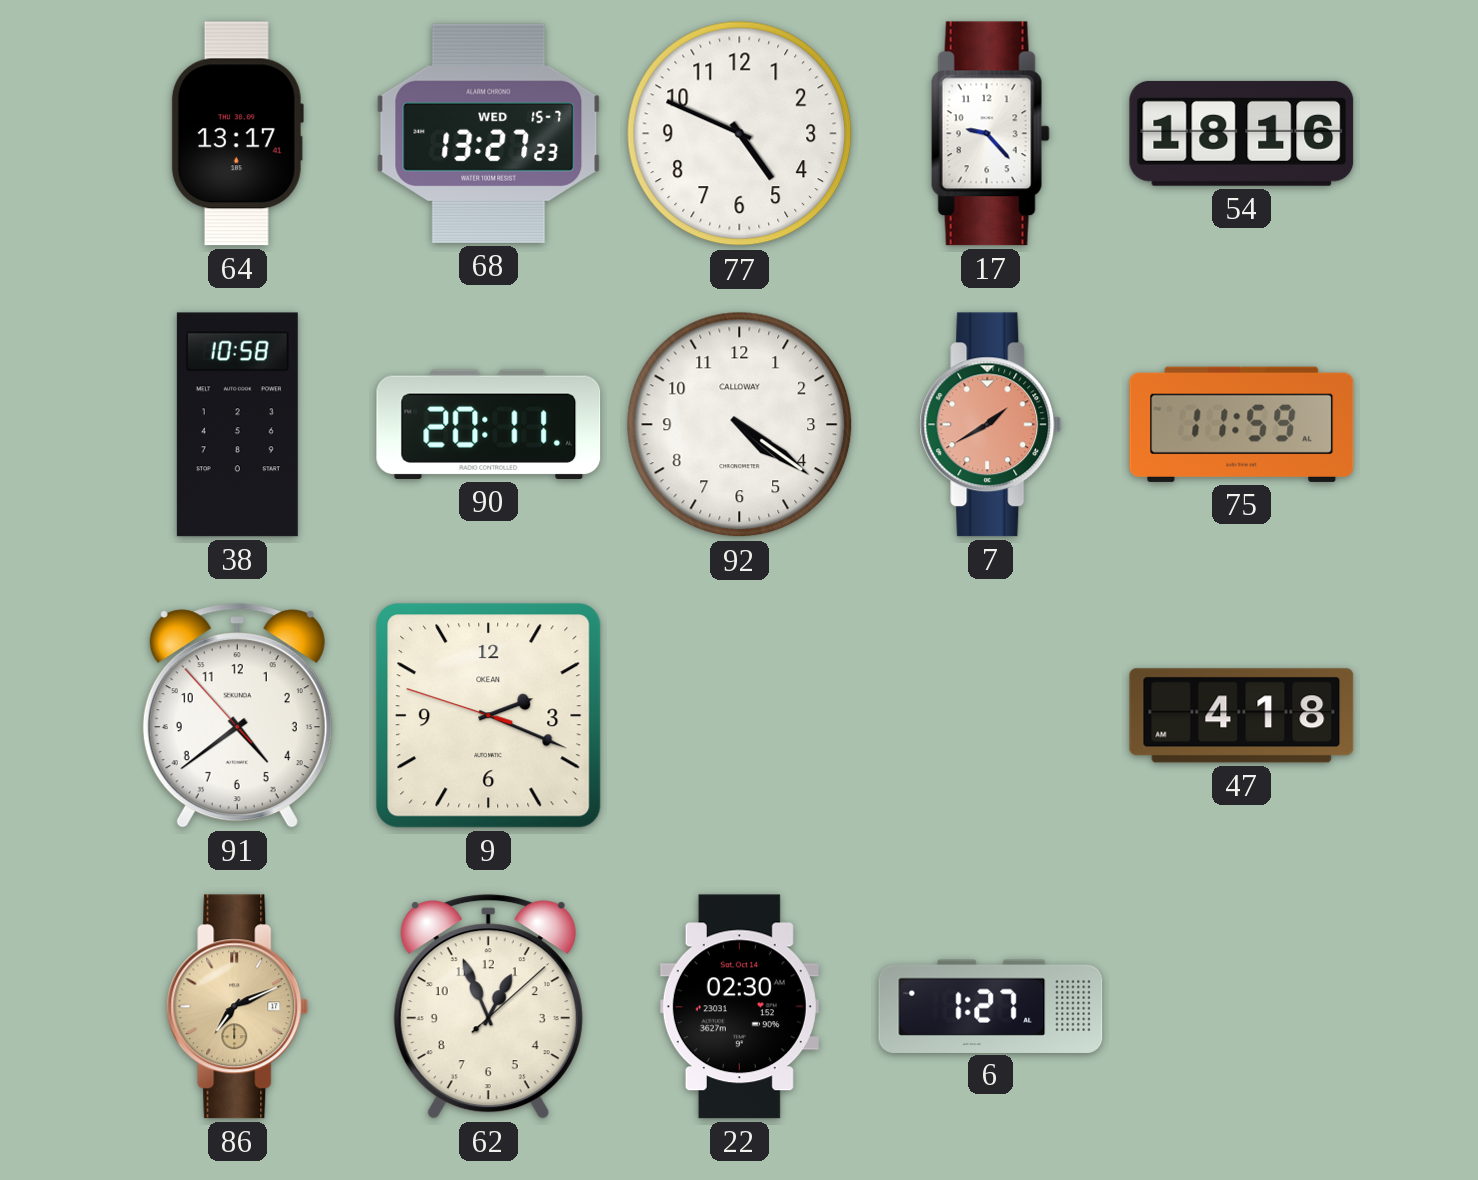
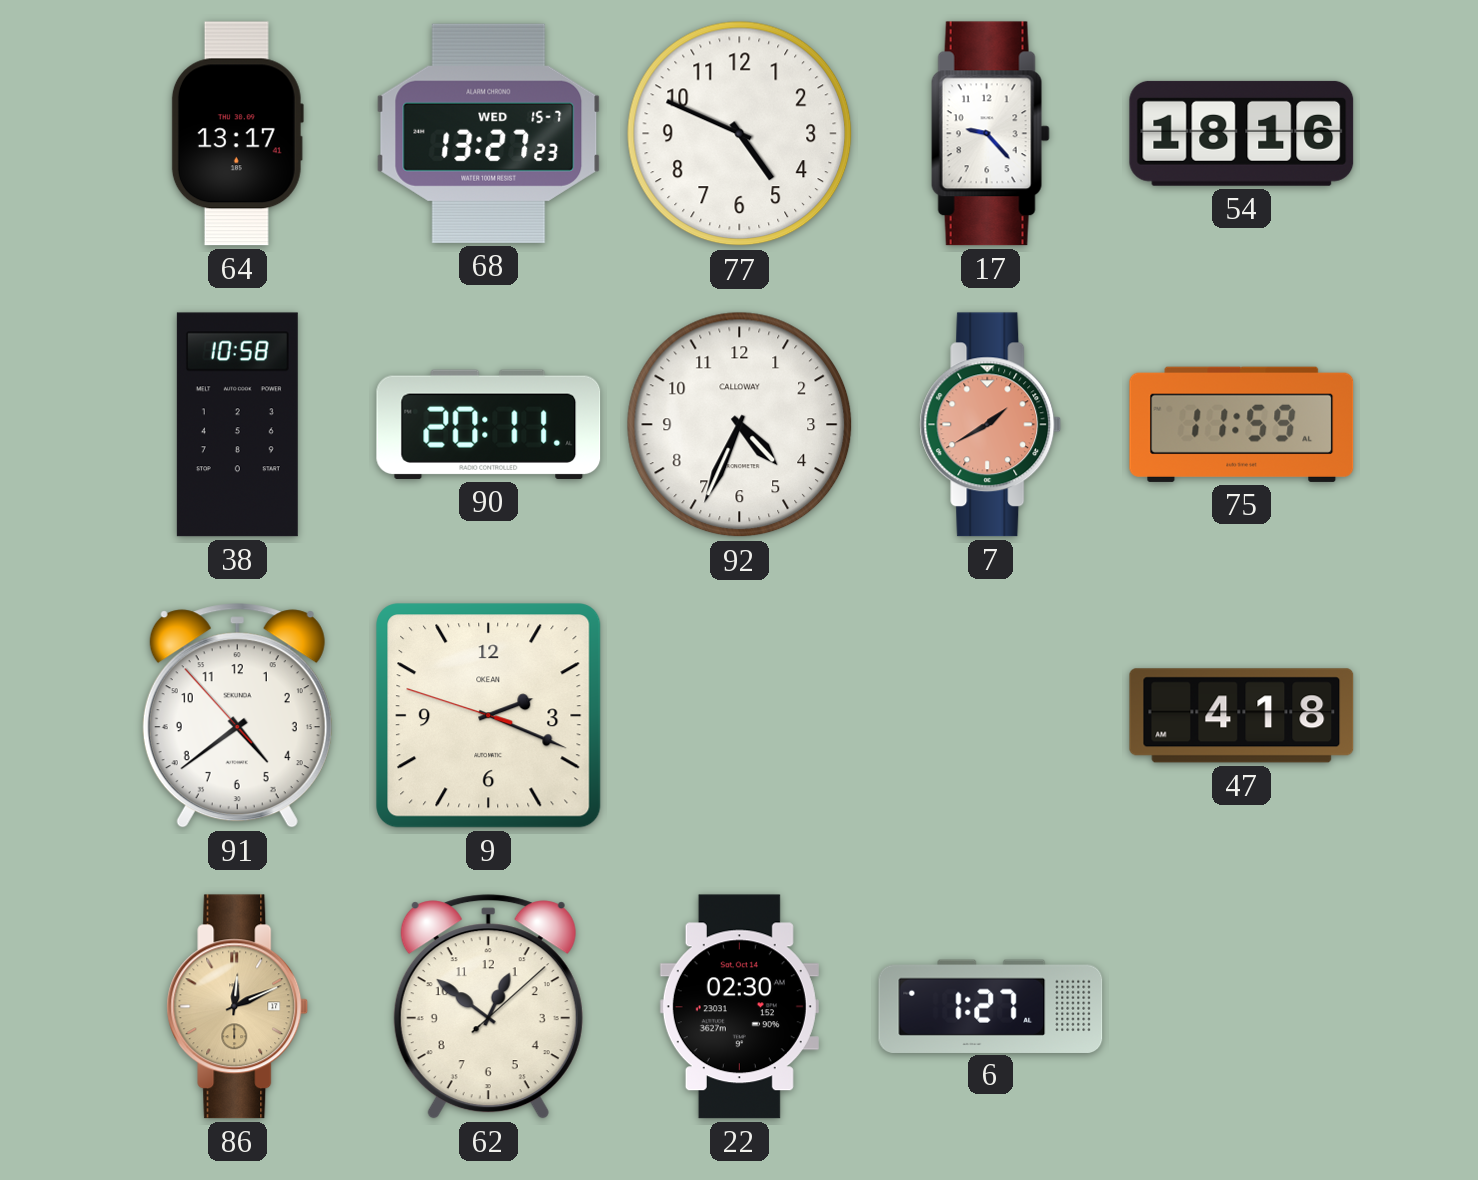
92: 4:21 -> 4:34 (740, 425)
86: 7:11 -> 12:11 (238, 1007)
62: 12:56 -> 12:51 (488, 1007)
